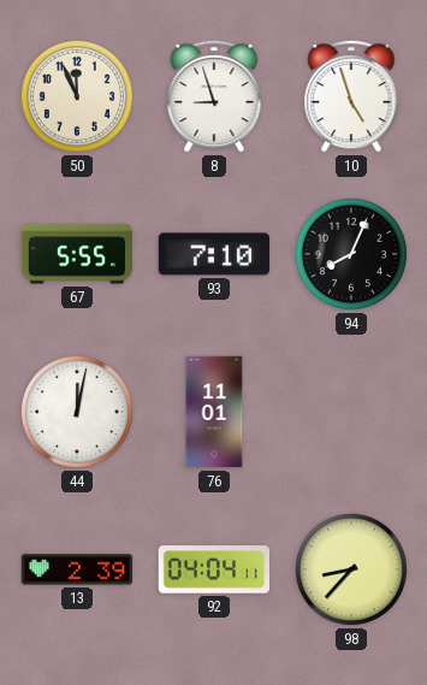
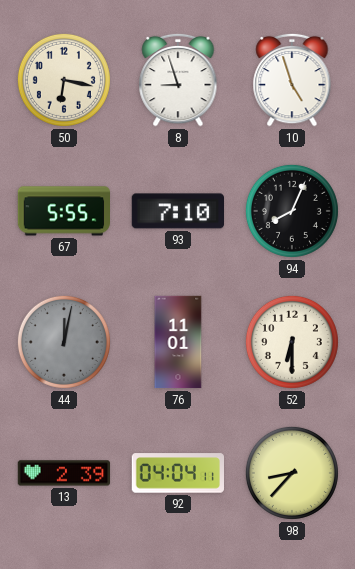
50: 11:56 -> 6:17 (64, 80)
44 dial: white -> grey (64, 342)
52: none -> 6:30 (292, 342)
